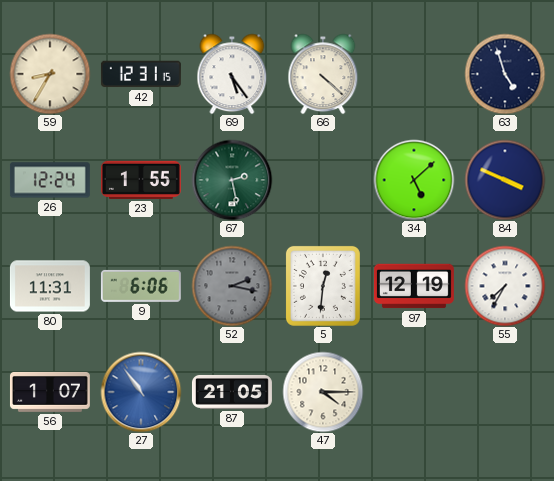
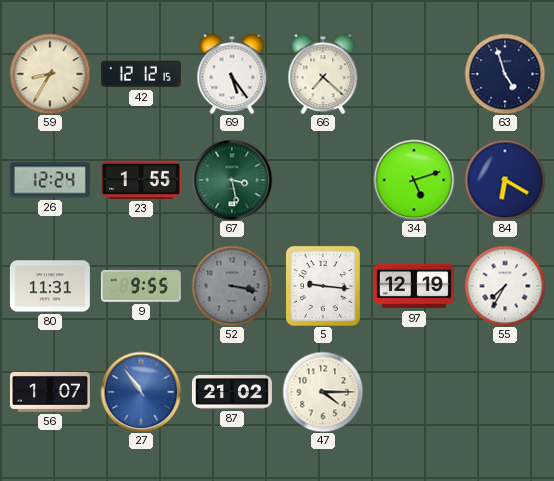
42: 12:31 -> 12:12 (141, 74)
66: 4:22 -> 7:22 (323, 74)
67: 2:28 -> 3:28 (232, 180)
34: 5:08 -> 5:12 (414, 180)
84: 3:49 -> 6:20 (505, 180)
9: 6:06 -> 9:55 (141, 286)
52: 2:17 -> 3:17 (232, 286)
5: 12:31 -> 9:16 (323, 286)
87: 21:05 -> 21:02 (232, 392)
